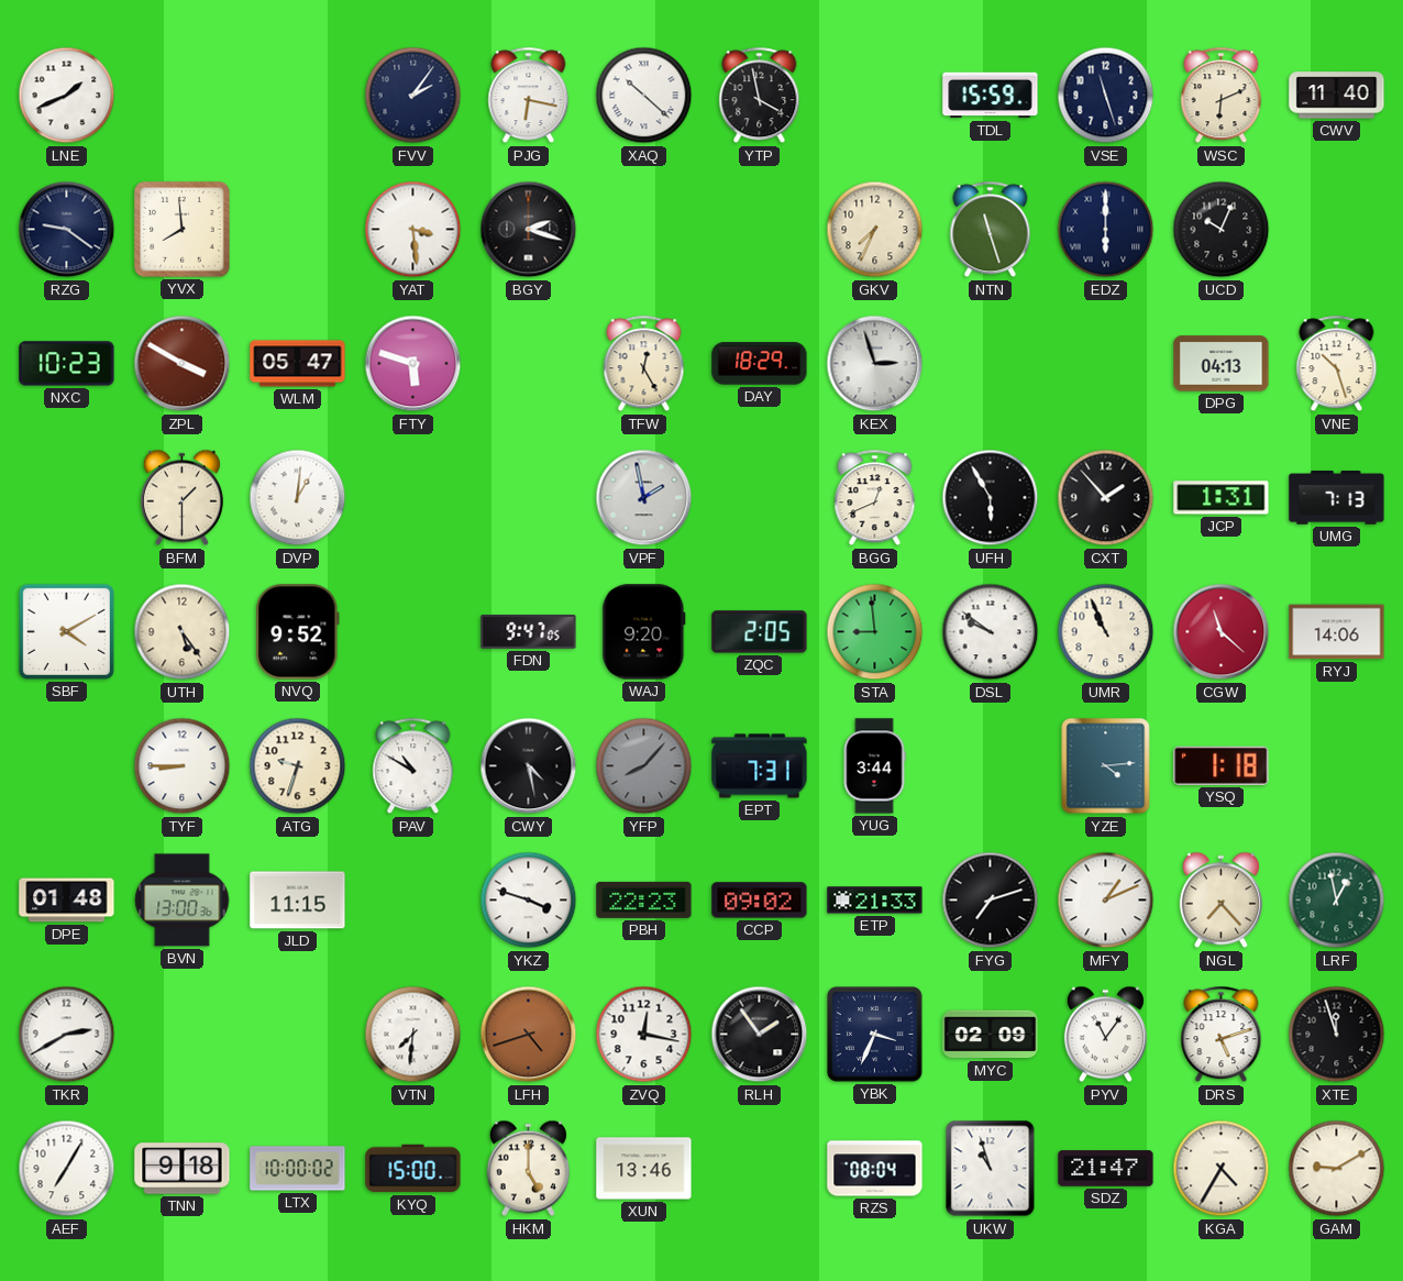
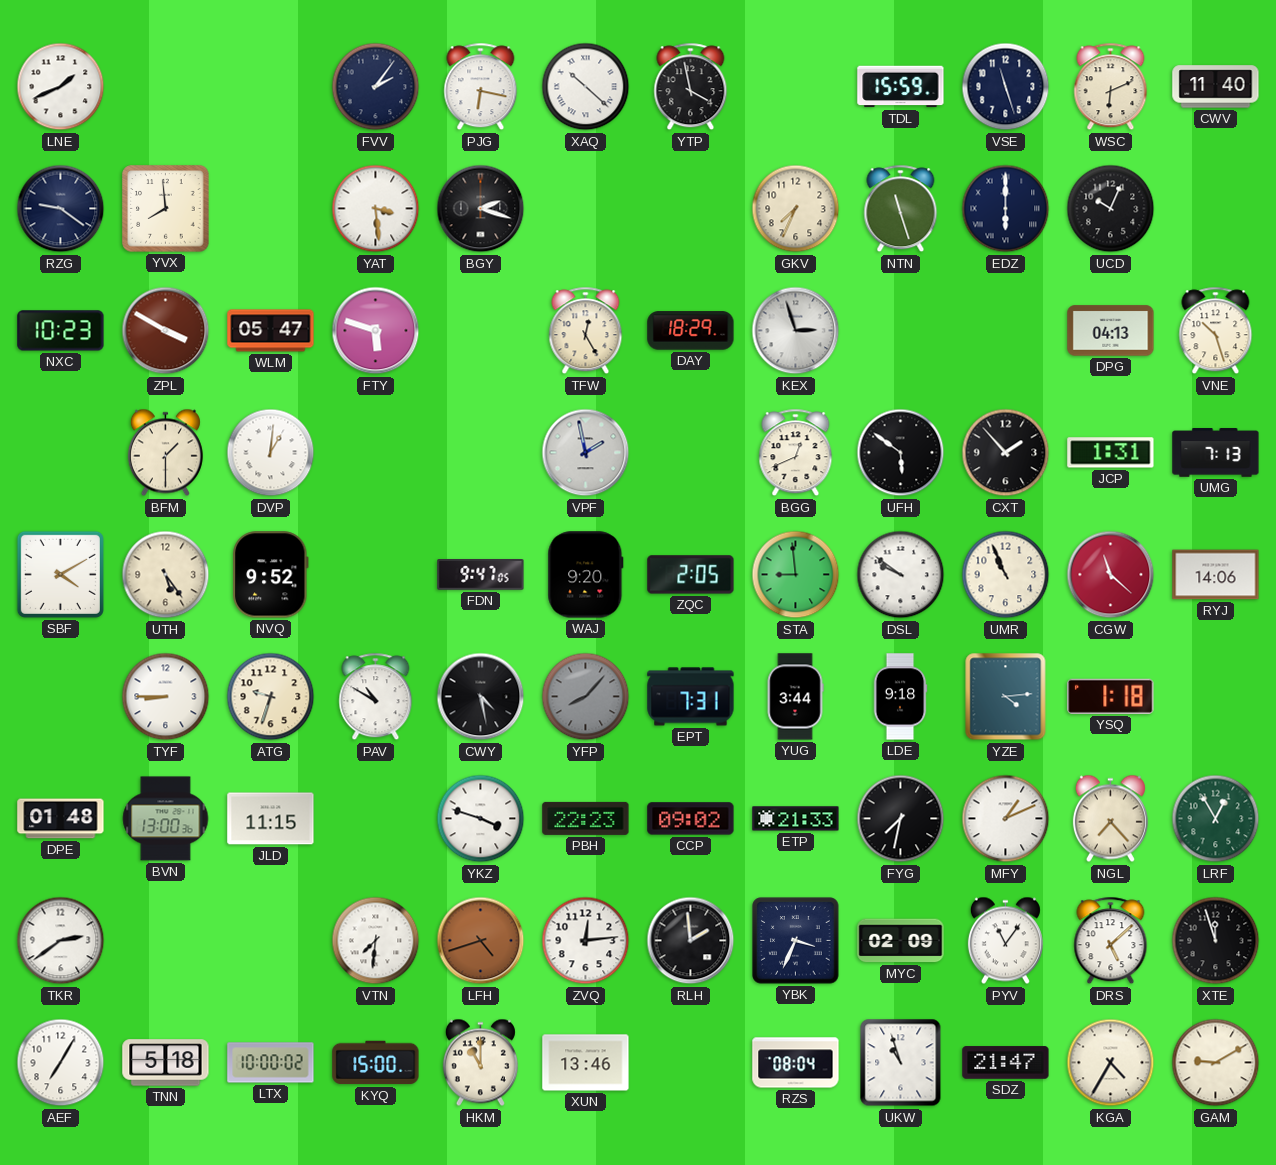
UFH: 5:55 -> 5:51 (901, 453)
LDE: none -> 9:18 (900, 697)
FYG: 7:12 -> 7:32 (901, 819)
LRF: 12:58 -> 12:55 (1216, 819)
TKR: 2:40 -> 2:39 (61, 941)
ZVQ: 12:17 -> 12:14 (586, 941)
RLH: 1:54 -> 1:59 (691, 941)
DRS: 5:12 -> 5:08 (1111, 941)
TNN: 9:18 -> 5:18 (166, 1063)
HKM: 5:00 -> 11:00 (480, 1063)
